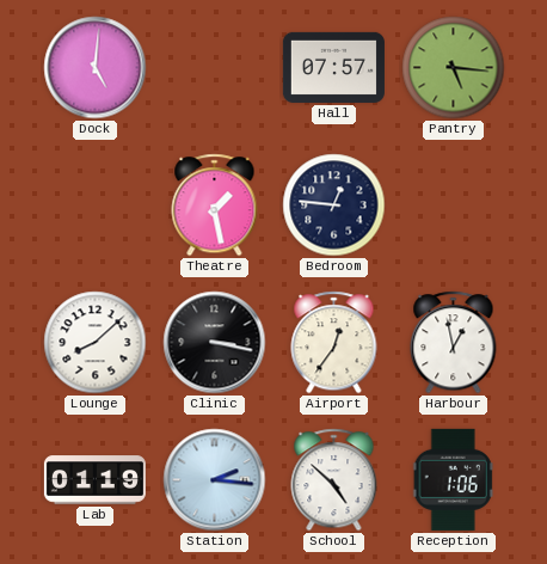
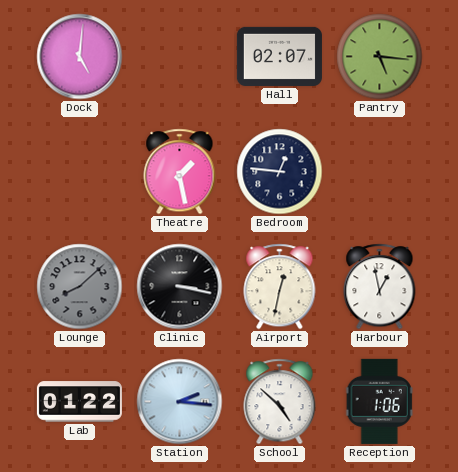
Hall: 07:57 -> 02:07 (279, 56)
Lounge dial: white -> grey (80, 287)
Airport: 12:36 -> 12:32 (280, 287)
Lab: 01:19 -> 01:22 (79, 402)
